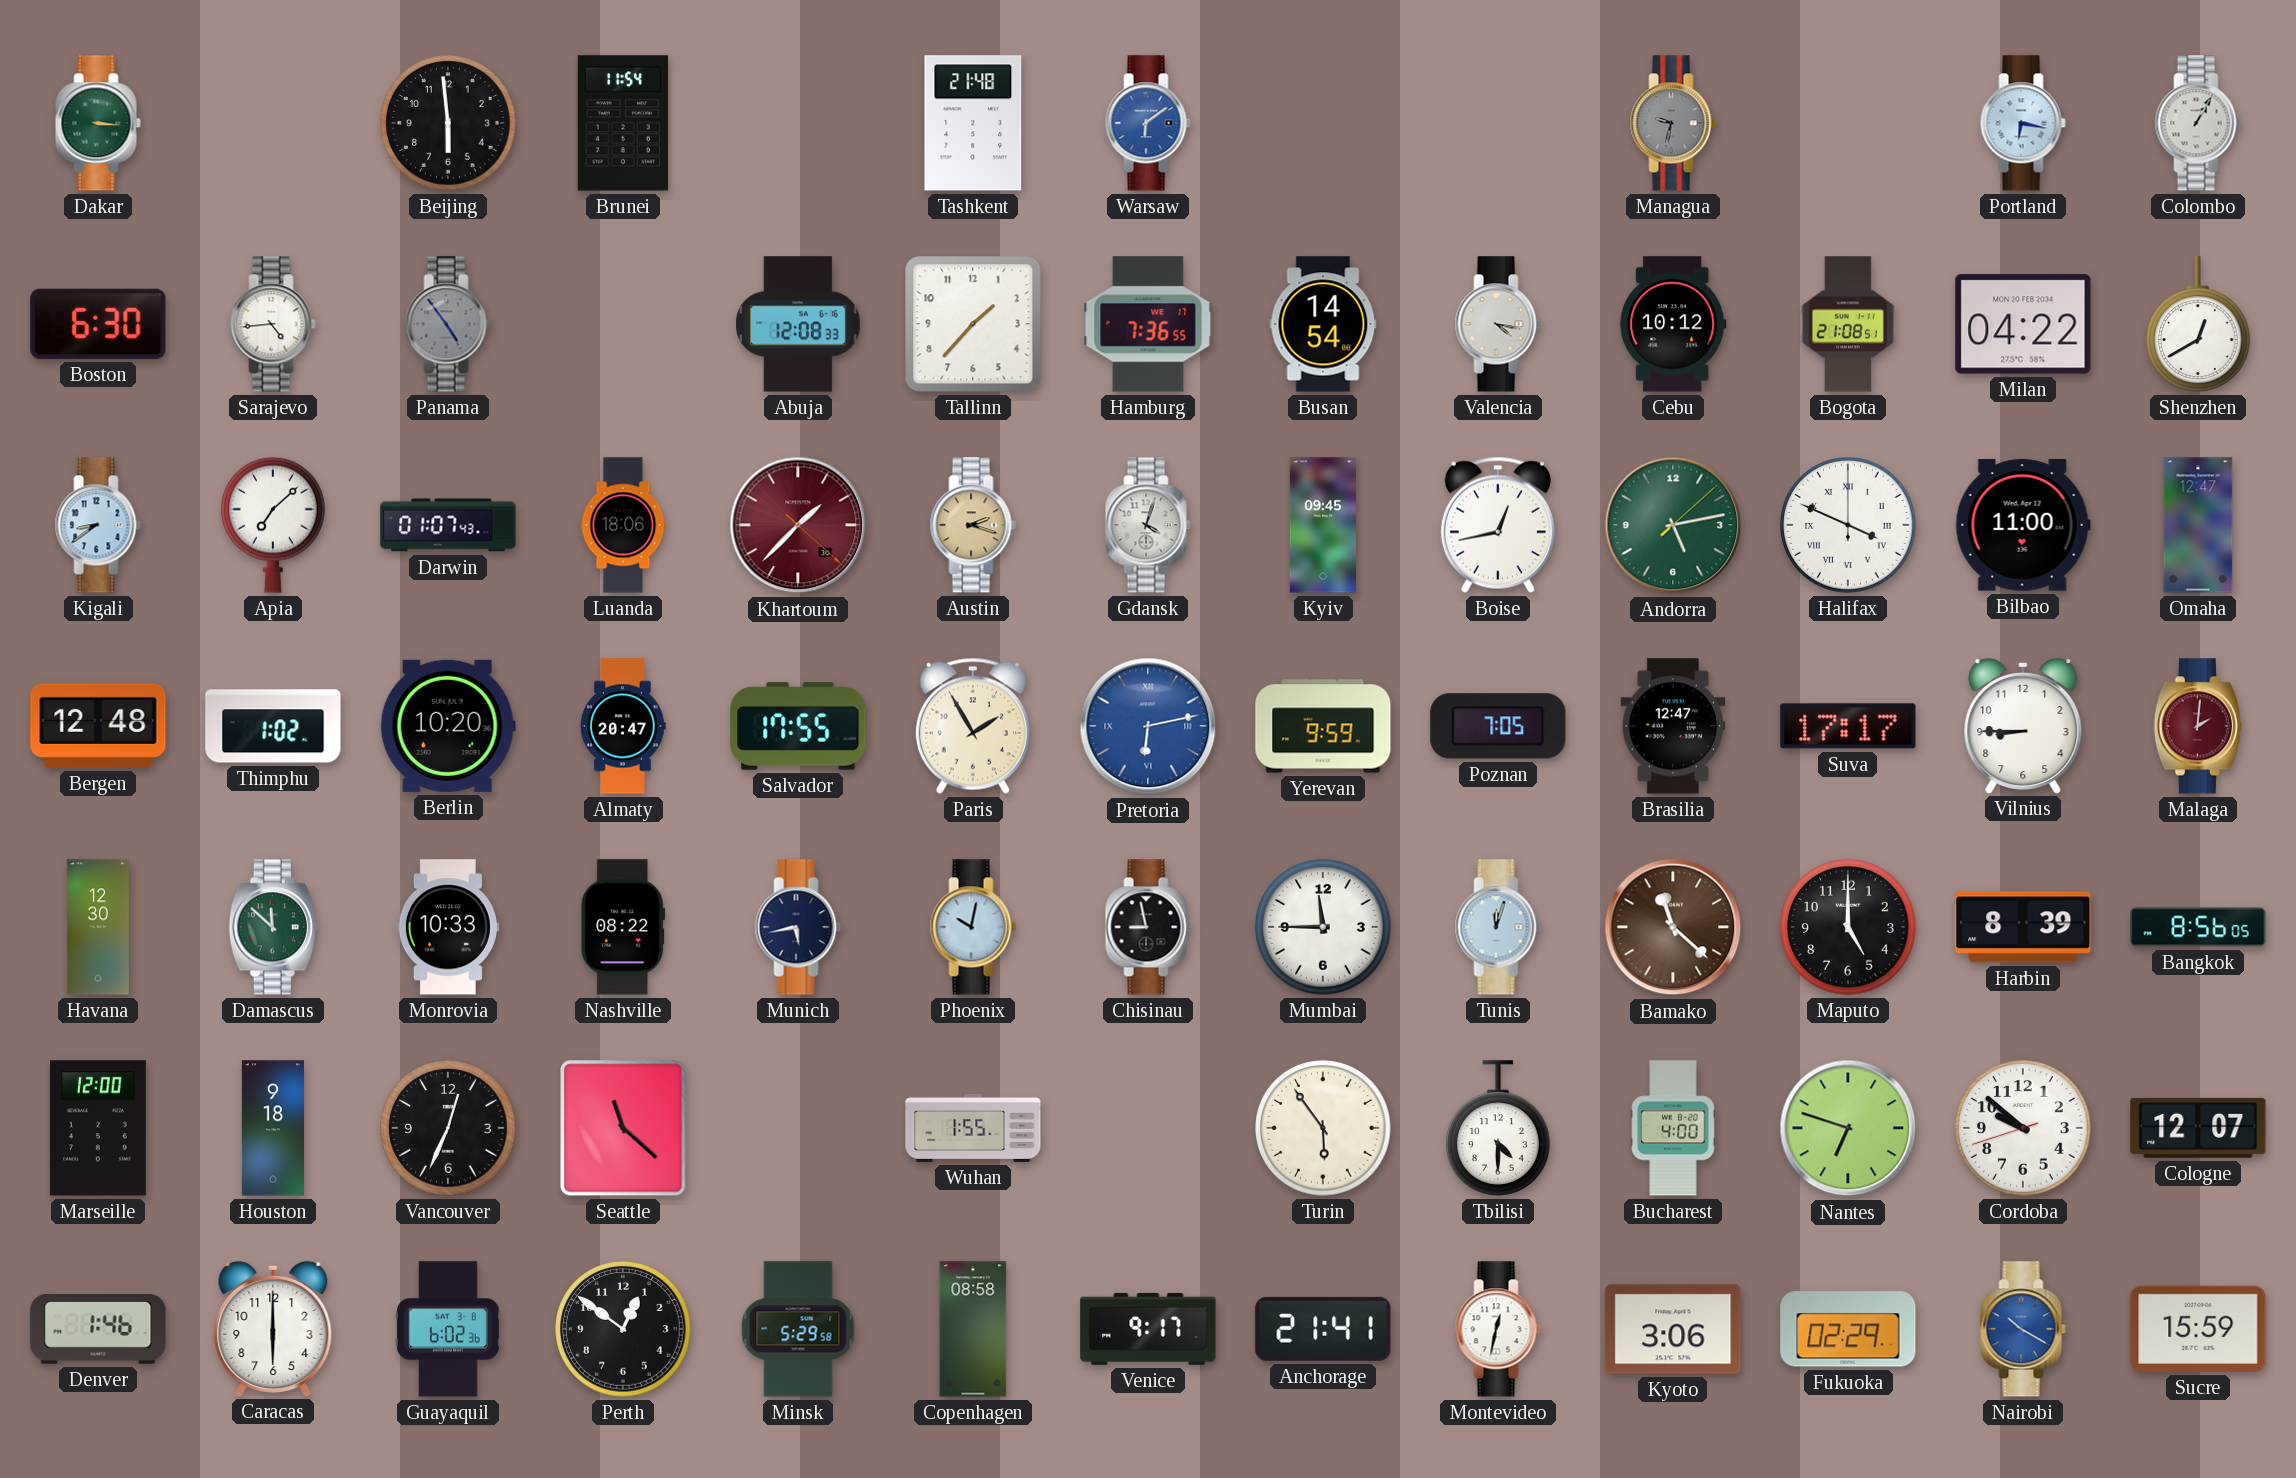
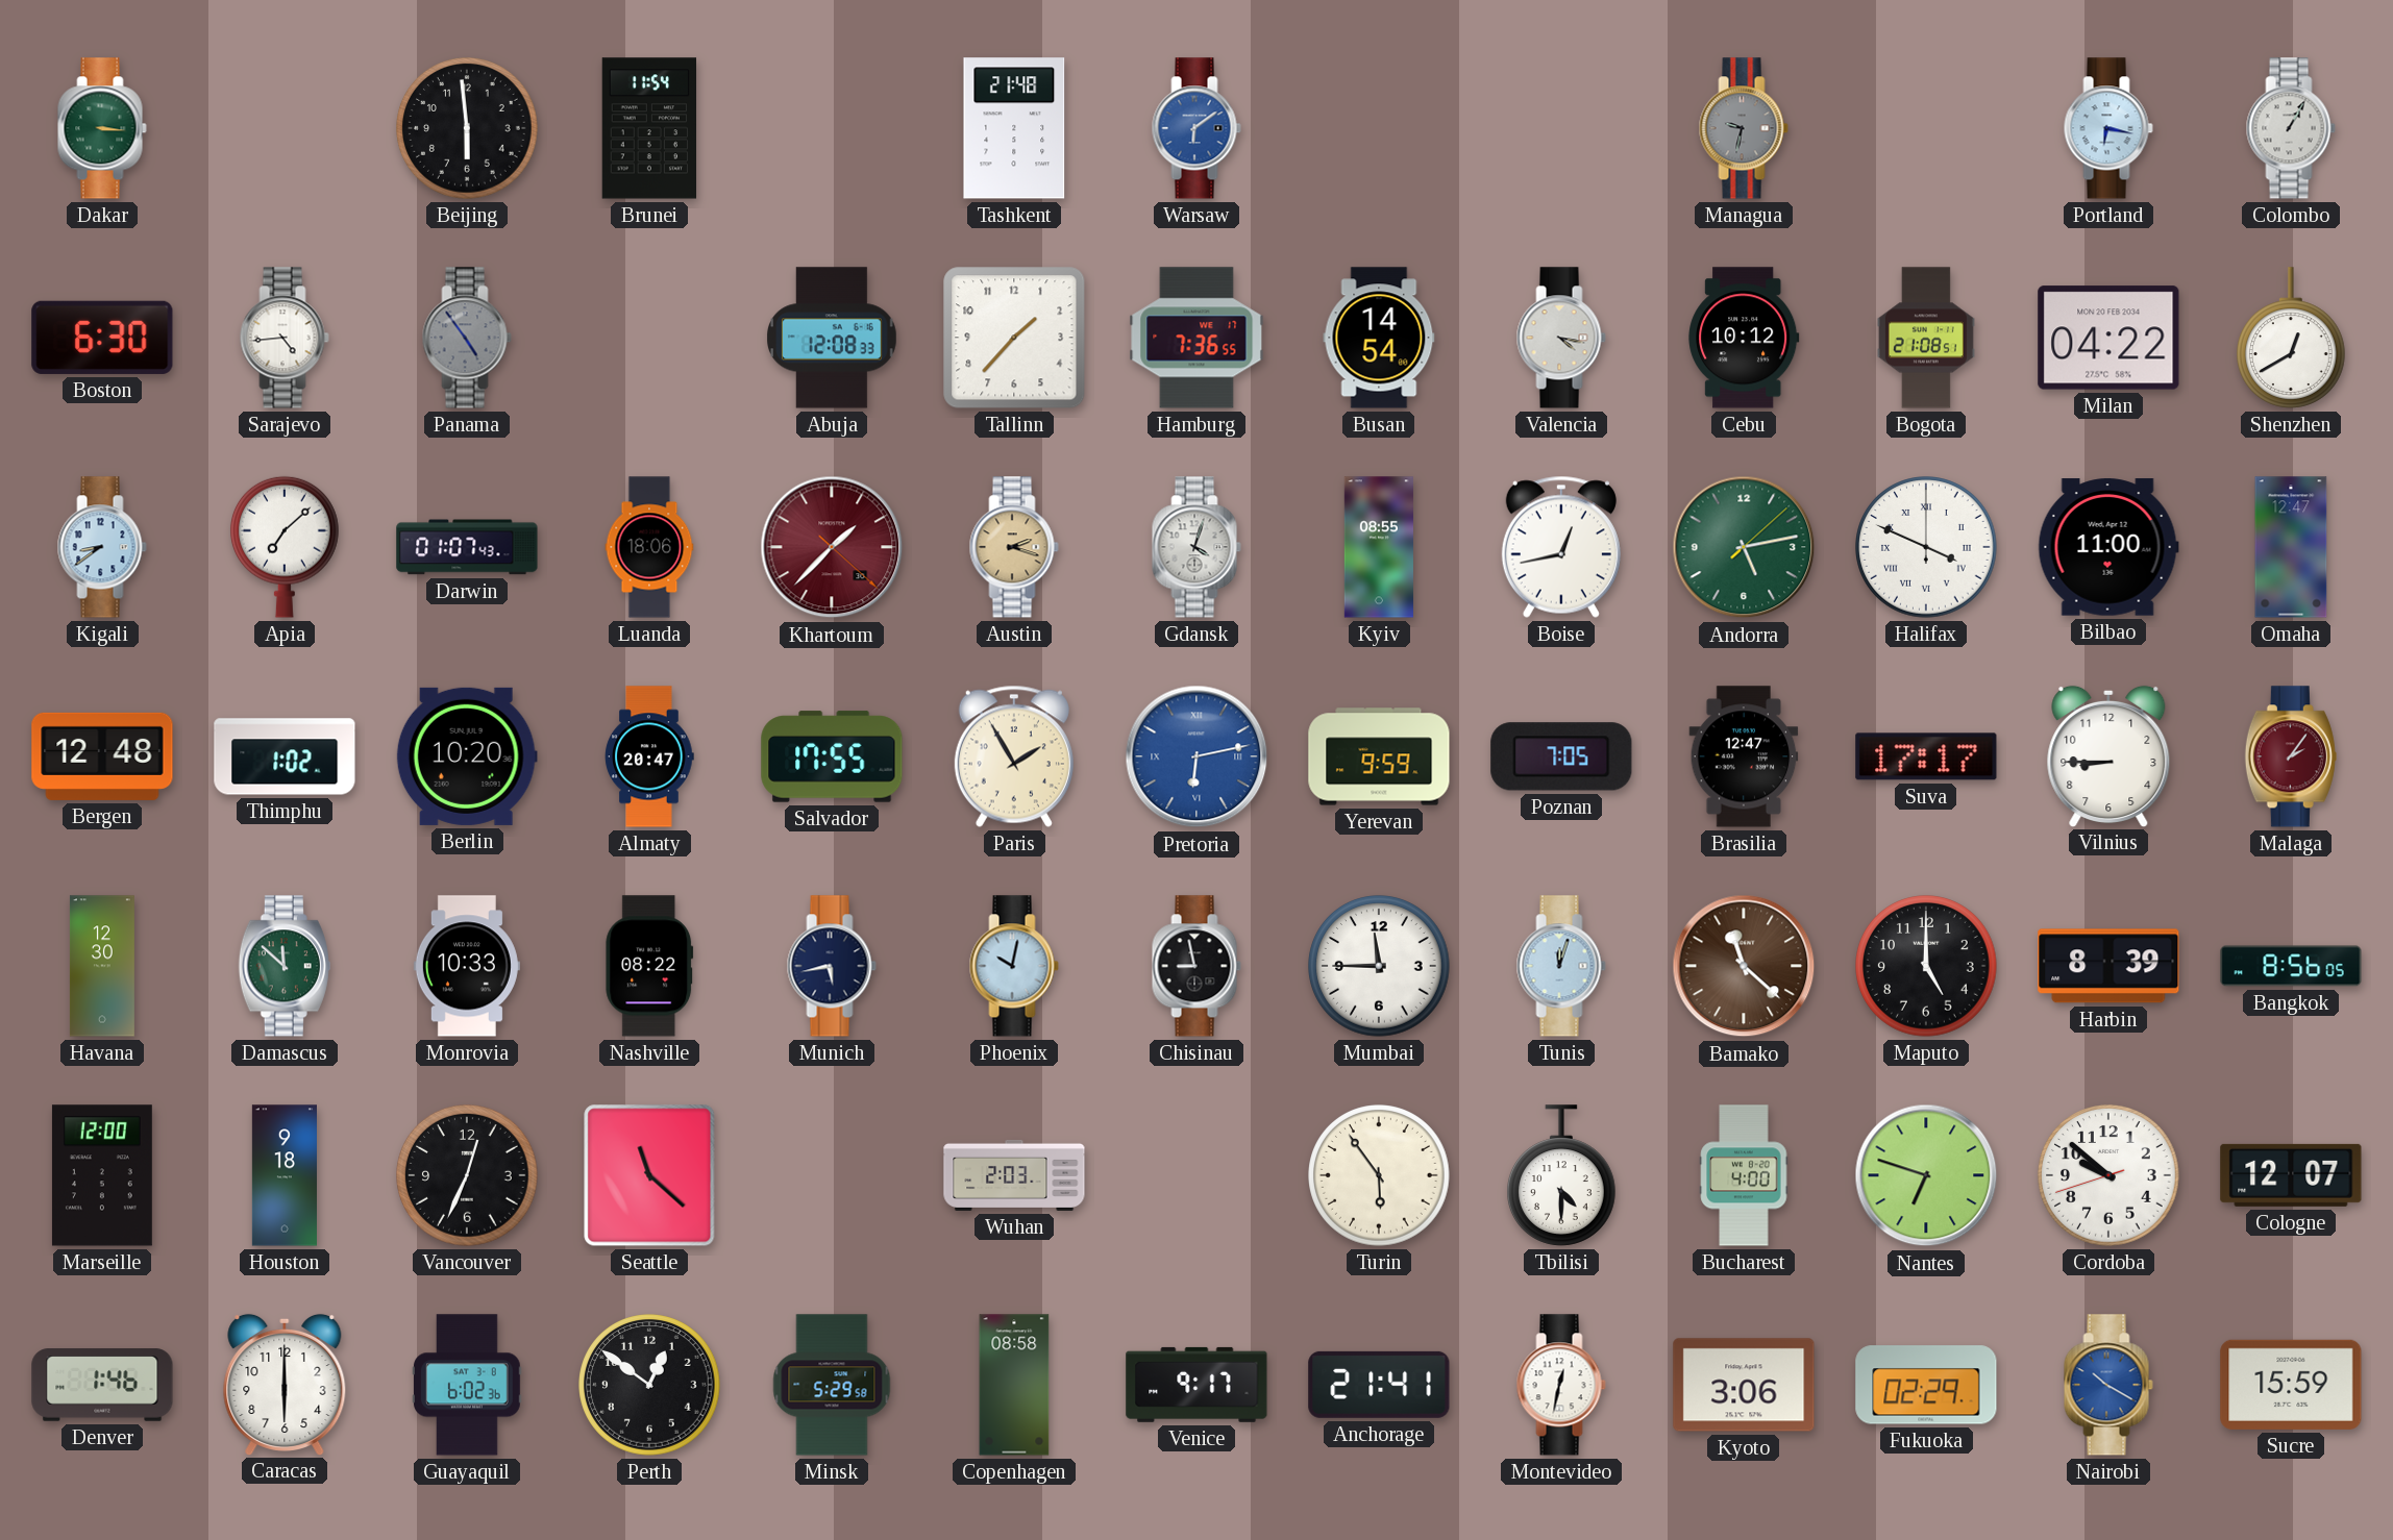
Kyiv: 09:45 -> 08:55 (1379, 547)
Malaga: 2:01 -> 2:06 (2291, 756)
Wuhan: 1:55 -> 2:03 (1014, 1175)
